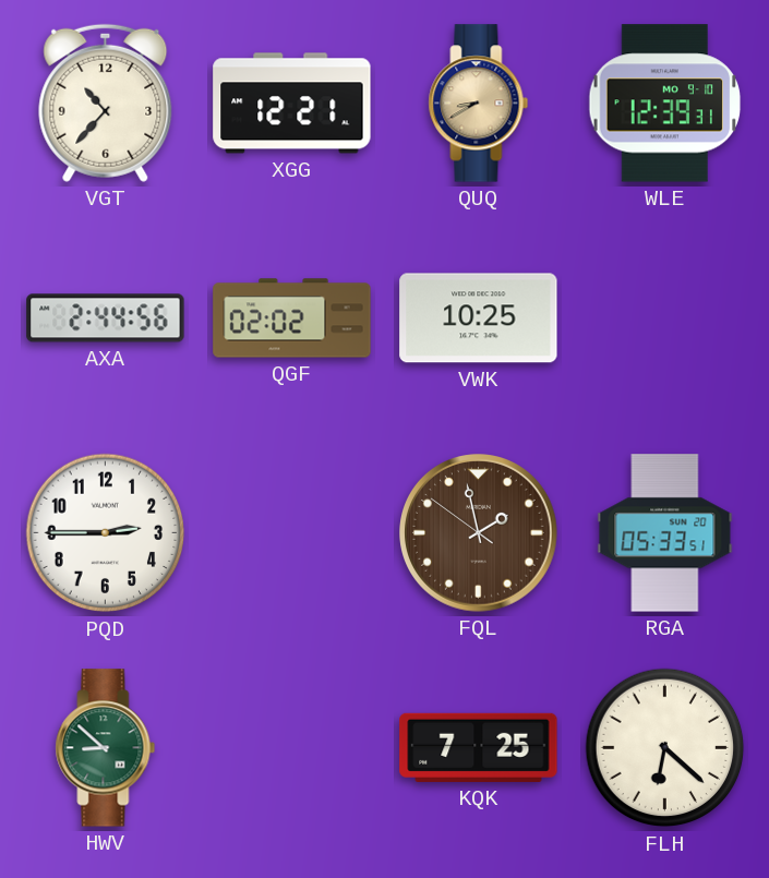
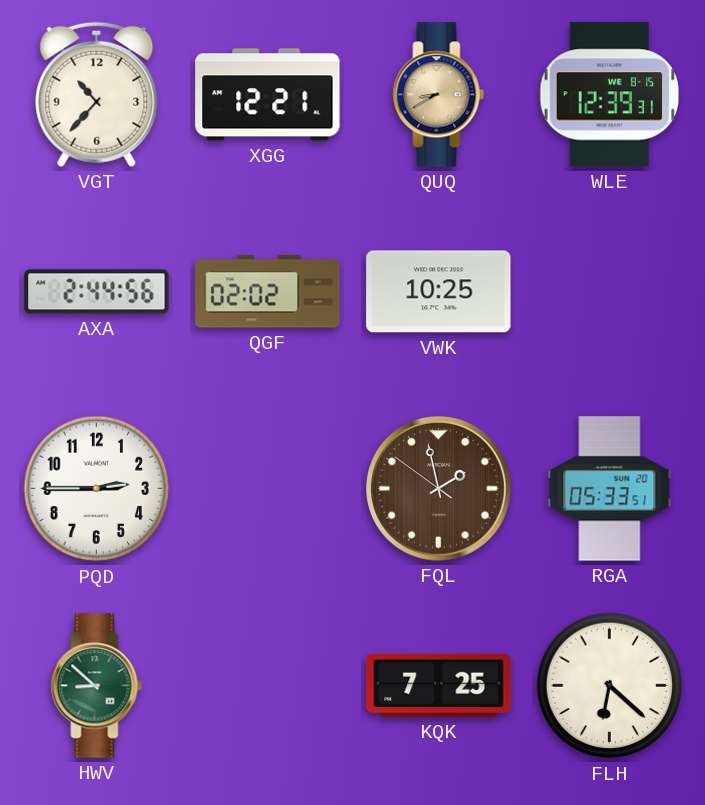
WLE date: MO 9-10 -> WE 8-15 (610, 95)
